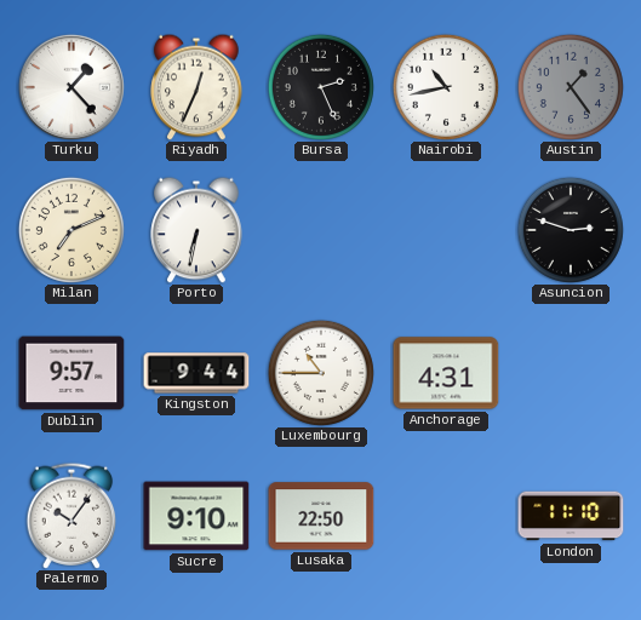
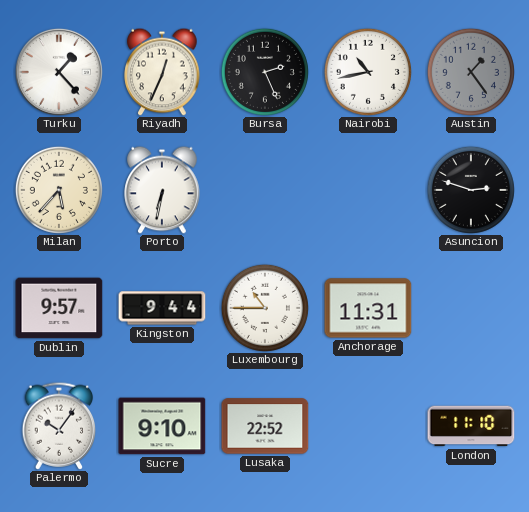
Milan: 7:11 -> 5:37 (59, 190)
Anchorage: 4:31 -> 11:31 (368, 308)
Lusaka: 22:50 -> 22:52 (265, 426)
